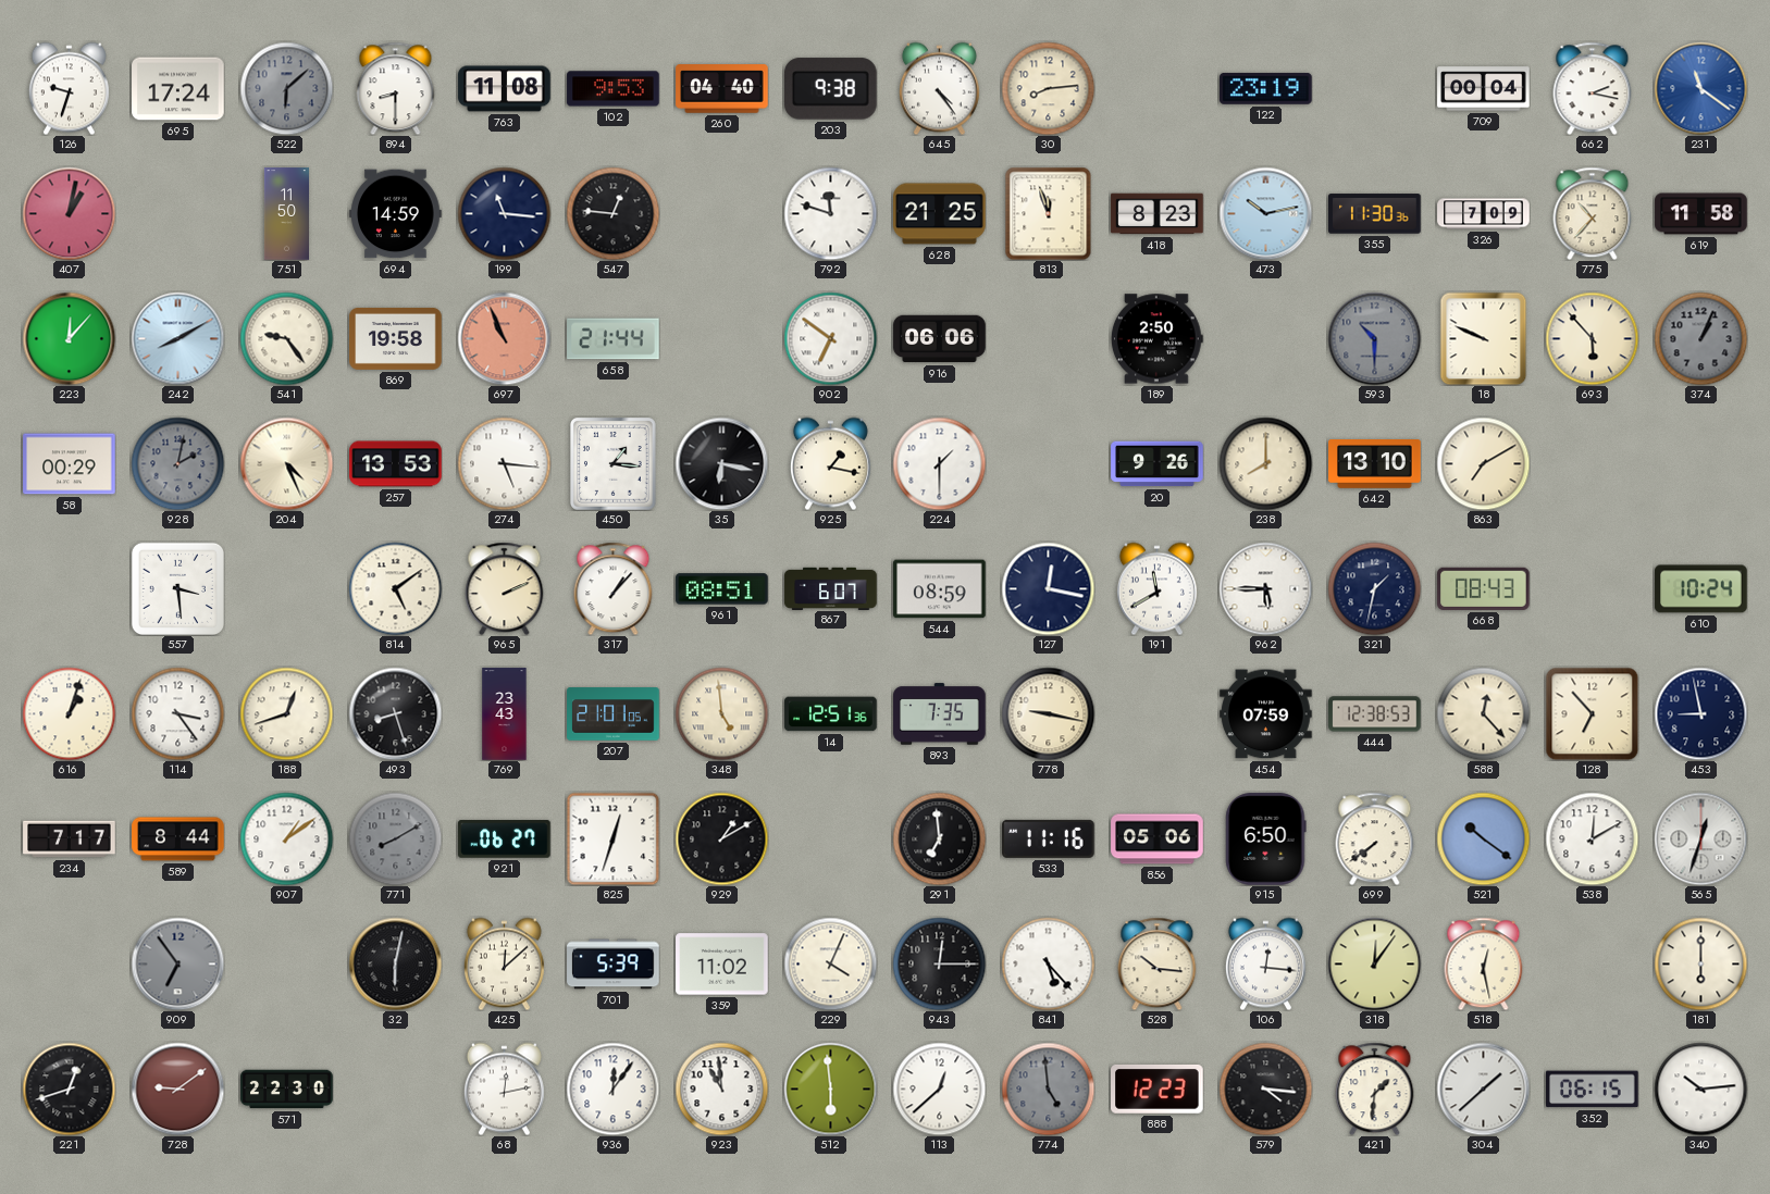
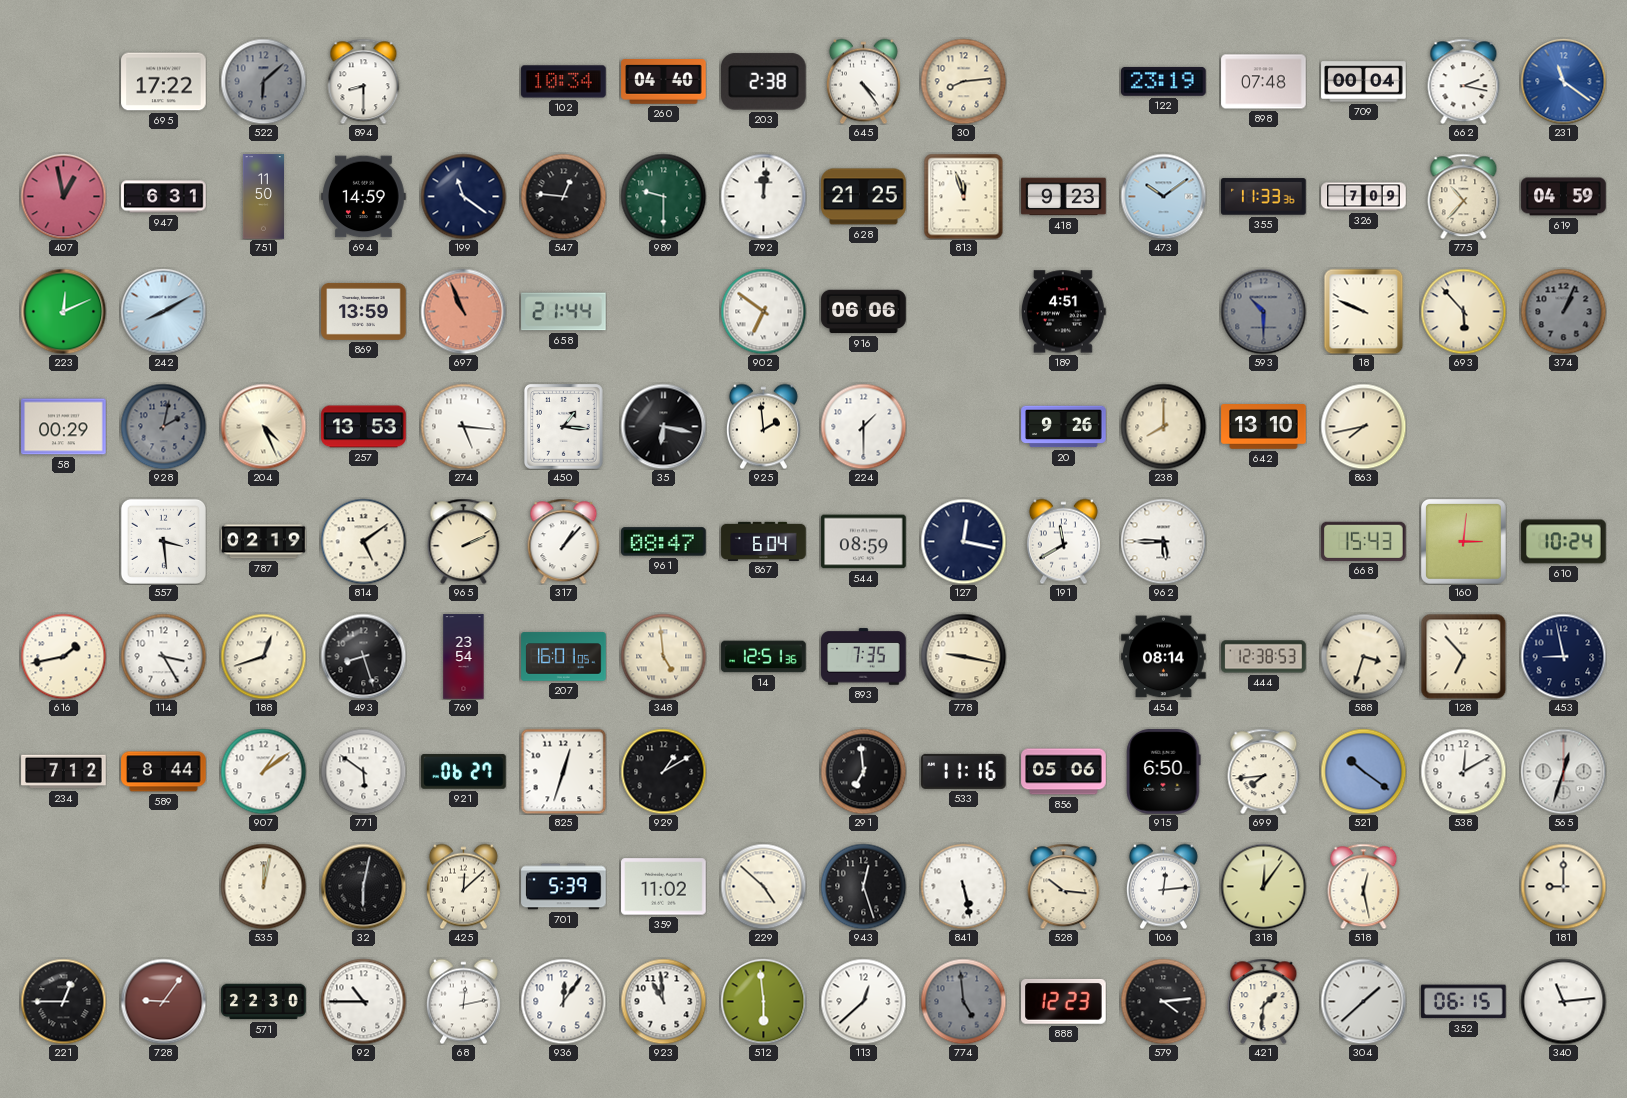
126: 9:33 -> none (69, 88)
695: 17:24 -> 17:22 (164, 82)
763: 11:08 -> none (505, 89)
102: 9:53 -> 10:34 (564, 82)
203: 9:38 -> 2:38 (764, 82)
898: none -> 07:48 (1264, 82)
407: 1:02 -> 12:58 (63, 196)
947: none -> 6:31 (164, 197)
199: 11:16 -> 11:21 (463, 196)
989: none -> 9:30 (663, 196)
792: 11:48 -> 12:01 (763, 196)
418: 8:23 -> 9:23 (1064, 197)
473: 10:13 -> 10:09 (1163, 196)
355: 11:30 -> 11:33 (1264, 197)
619: 11:58 -> 04:59 (1564, 197)
223: 12:07 -> 12:11 (63, 311)
541: 9:24 -> none (286, 338)
869: 19:58 -> 13:59 (364, 311)
189: 2:50 -> 4:51 (1063, 312)
925: 1:17 -> 1:59 (763, 426)
863: 7:10 -> 7:43 (1363, 426)
787: none -> 02:19 (264, 542)
961: 08:51 -> 08:47 (664, 542)
867: 6:07 -> 6:04 (764, 541)
321: 1:32 -> none (1374, 588)
668: 08:43 -> 15:43 (1364, 541)
160: none -> 3:01 (1464, 542)
616: 1:03 -> 1:43 (63, 656)
114: 3:24 -> 3:25 (163, 656)
769: 23:43 -> 23:54 (464, 657)
207: 21:01 -> 16:01 (564, 657)
454: 07:59 -> 08:14 (1164, 657)
588: 12:23 -> 3:33 (1363, 656)
234: 7:17 -> 7:12 (64, 772)
771: 8:10 -> 5:51 (363, 771)
771 dial: grey -> white (363, 771)
699: 7:39 -> 7:44 (1264, 771)
909: 6:54 -> none (177, 963)
535: none -> 12:02 (263, 886)
229: 4:04 -> 4:52 (763, 886)
943: 12:15 -> 12:27 (863, 886)
841: 5:23 -> 5:28 (963, 886)
106: 12:16 -> 12:14 (1163, 886)
181: 6:00 -> 9:00 (1563, 886)
221: 12:42 -> 12:45 (63, 1001)
728: 9:09 -> 9:06 (163, 1001)
92: none -> 10:45 (363, 1001)
579: 4:16 -> 4:14 (1163, 1001)
340: 10:14 -> 11:14 (1563, 1001)
